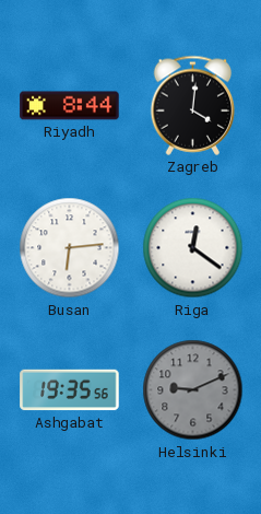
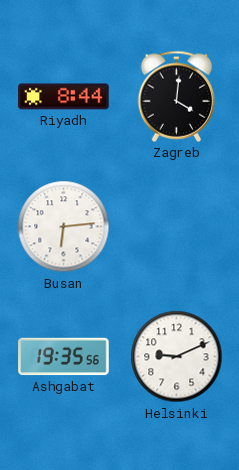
Riga: 12:21 -> none (193, 248)
Helsinki dial: grey -> white (177, 357)
